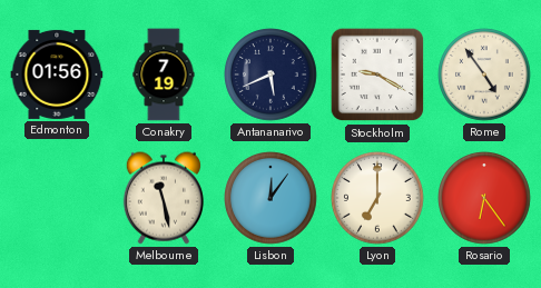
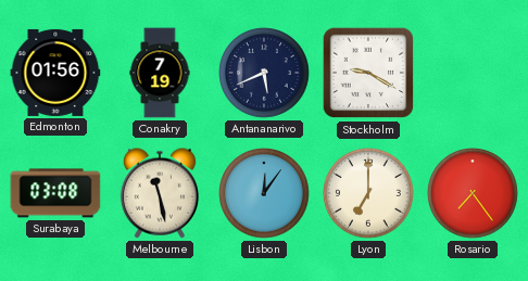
Rome: 4:54 -> none (484, 75)
Surabaya: none -> 03:08 (55, 193)
Rosario: 6:24 -> 7:24 (473, 193)
